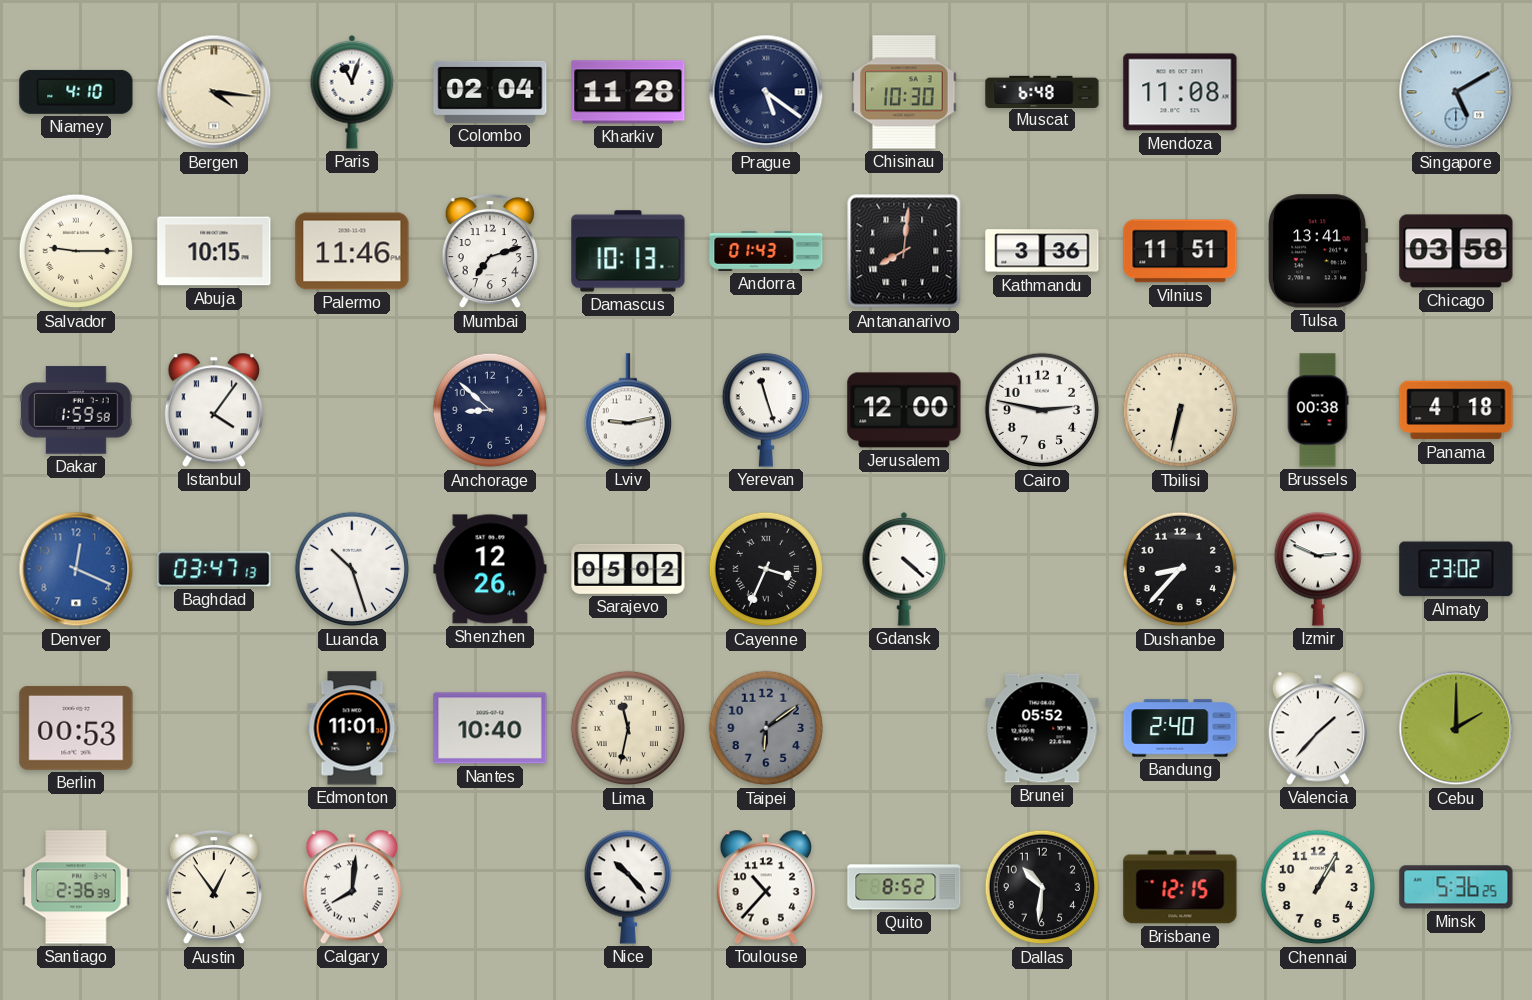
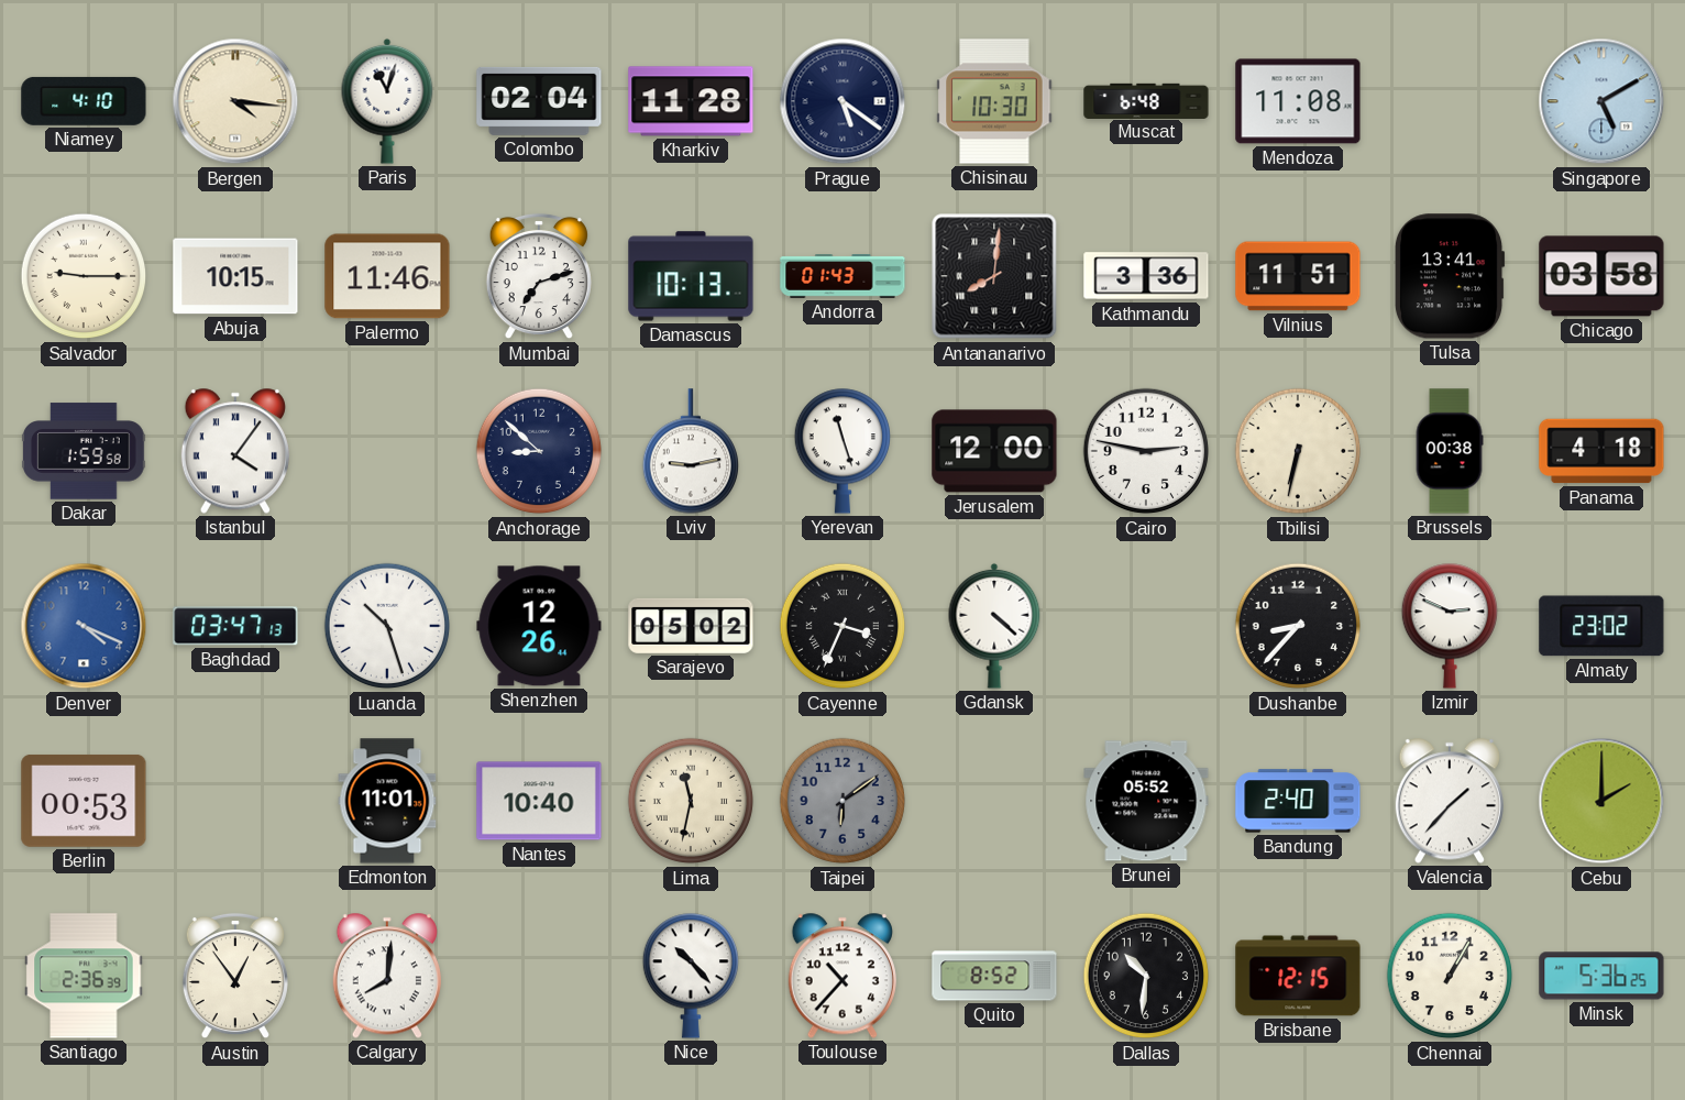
Denver: 12:19 -> 4:19 (84, 626)
